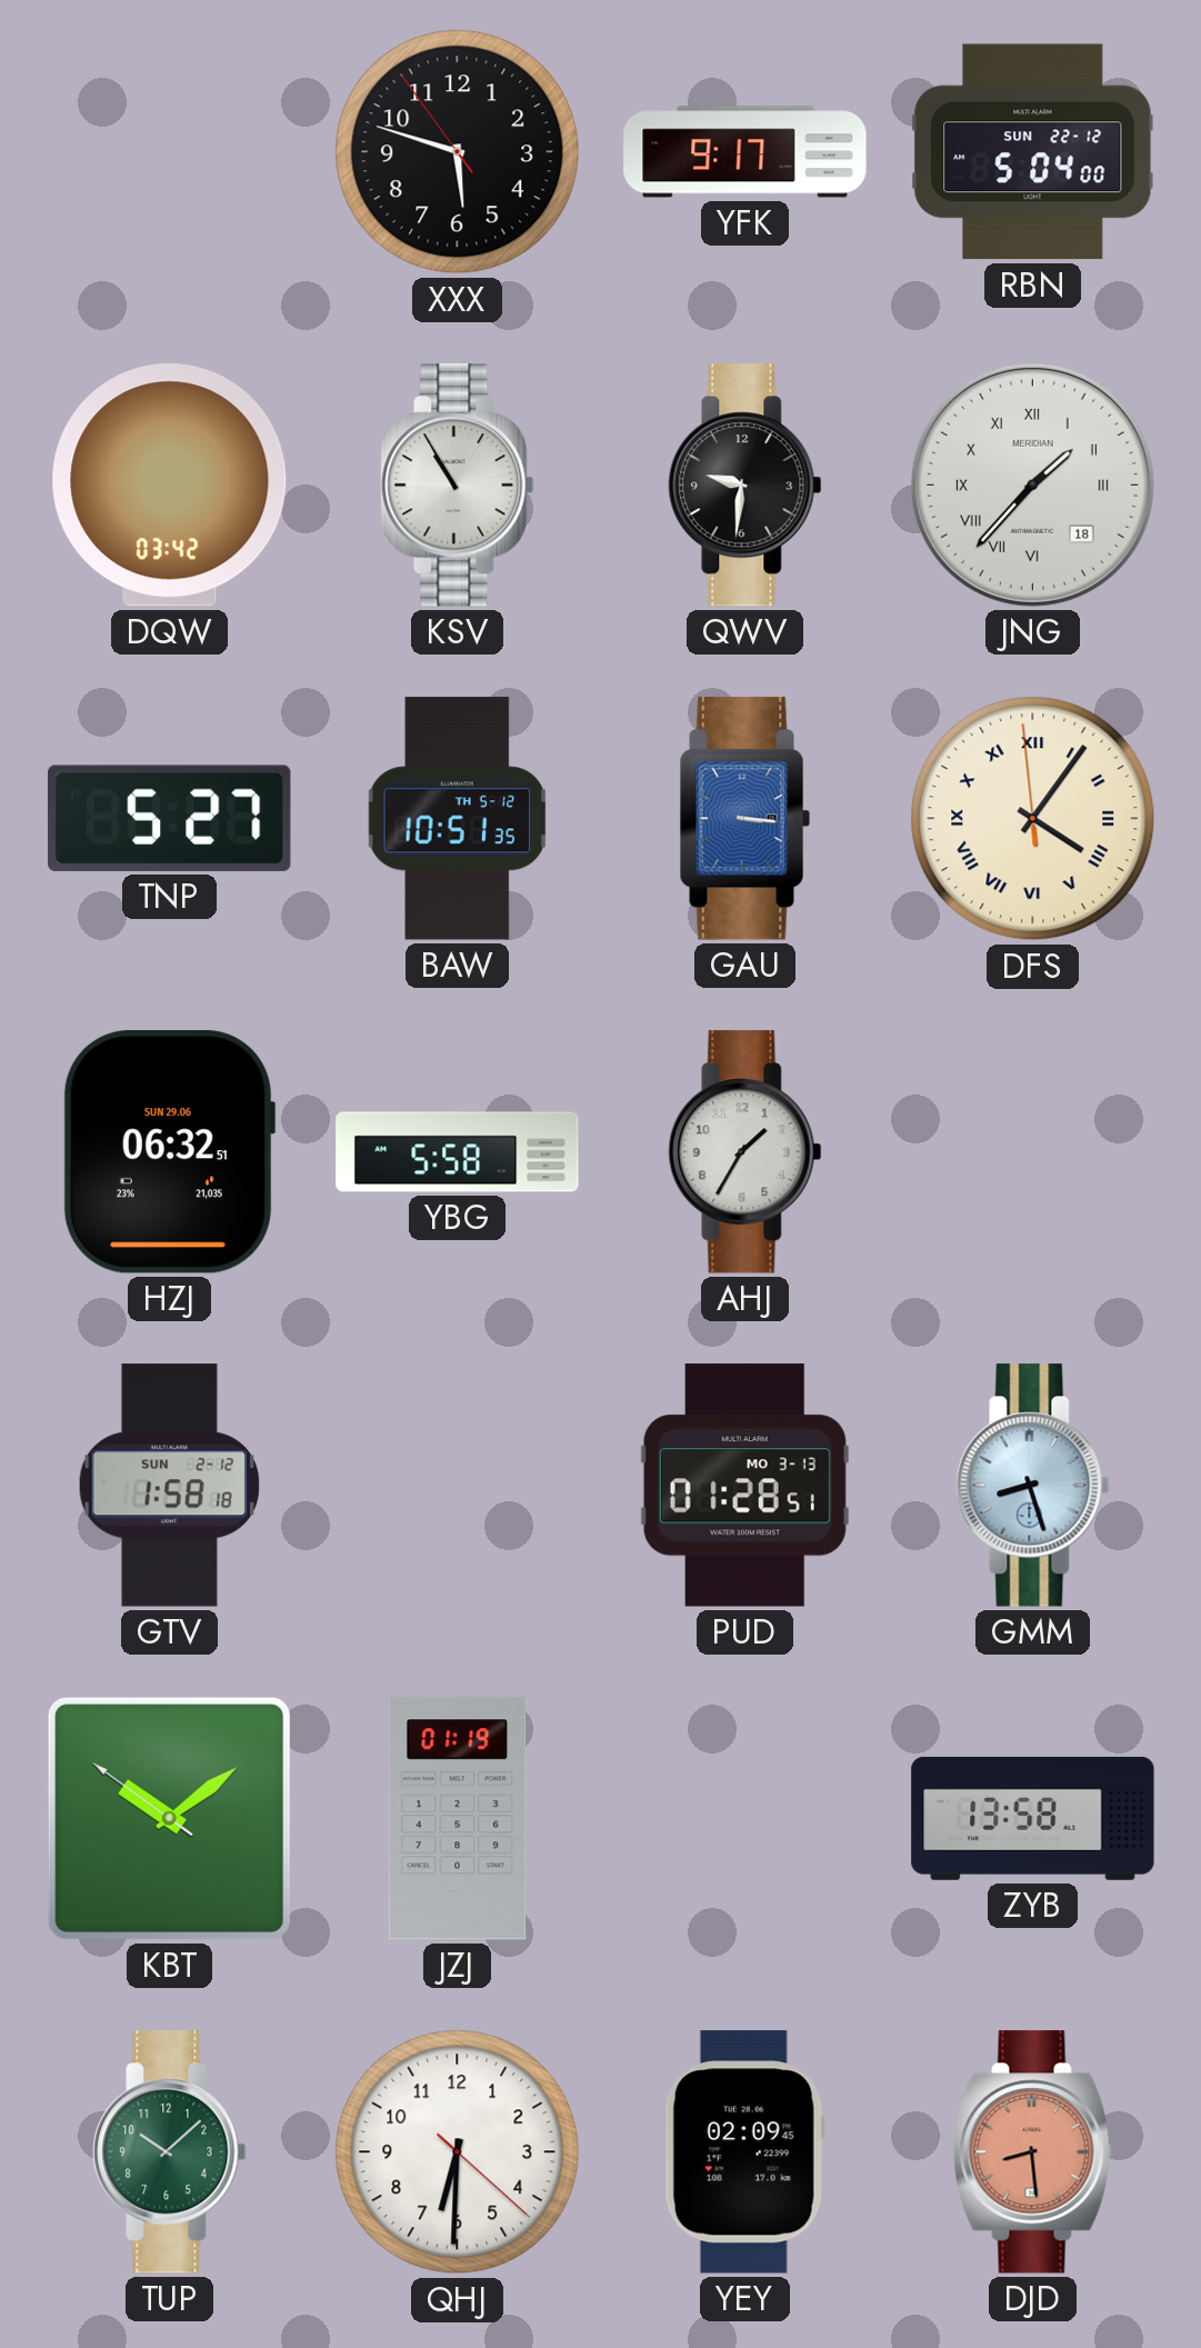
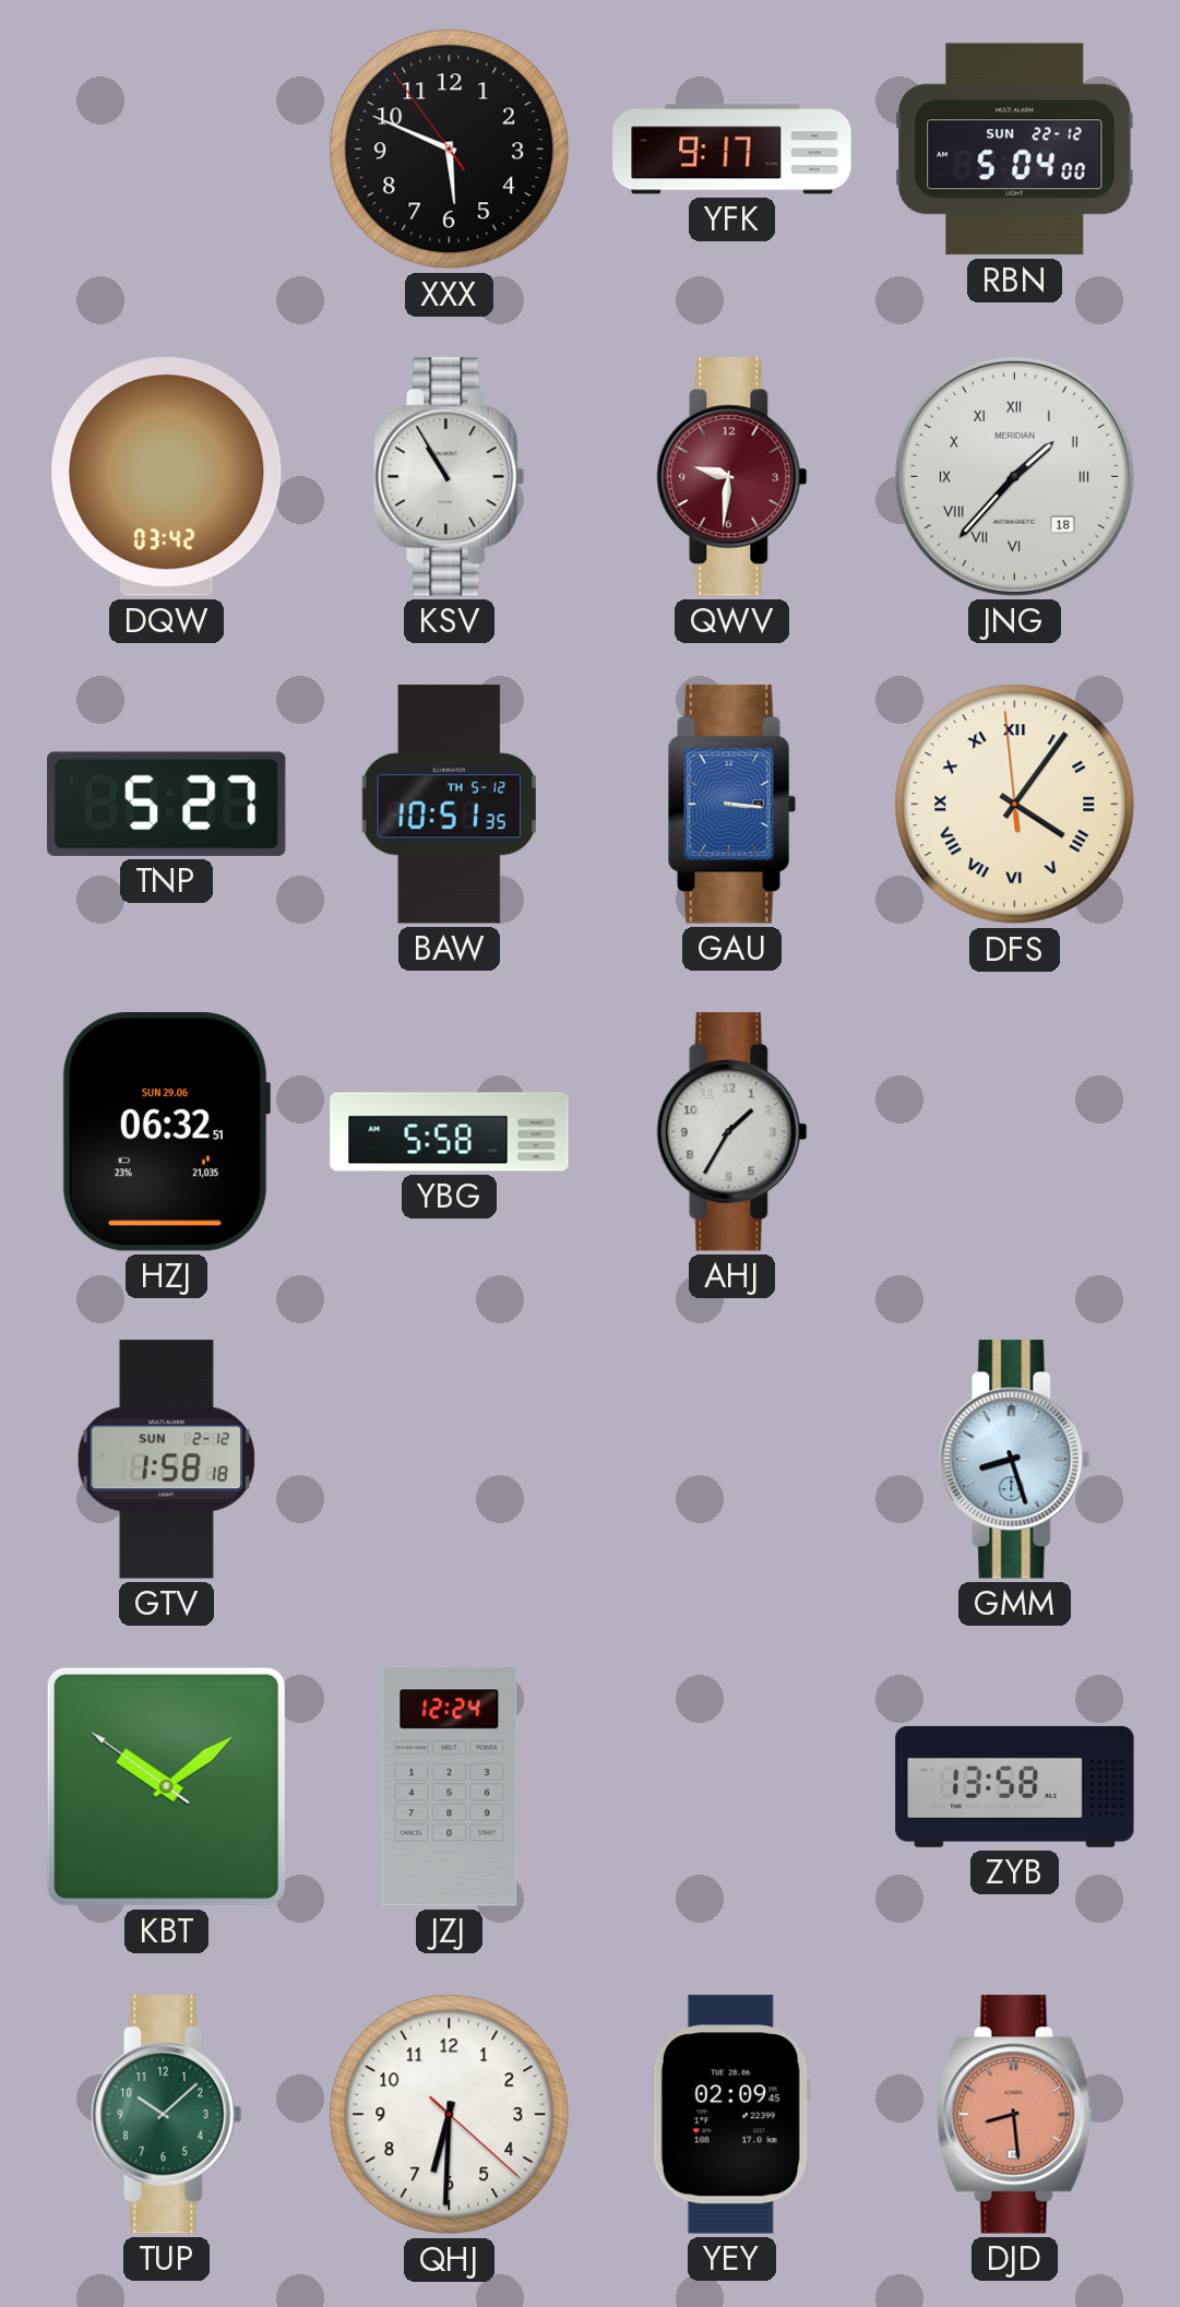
XXX: 5:47 -> 5:48 (450, 150)
QWV dial: black -> burgundy (732, 477)
PUD: 01:28 -> none (744, 1486)
JZJ: 01:19 -> 12:24 (450, 1787)
